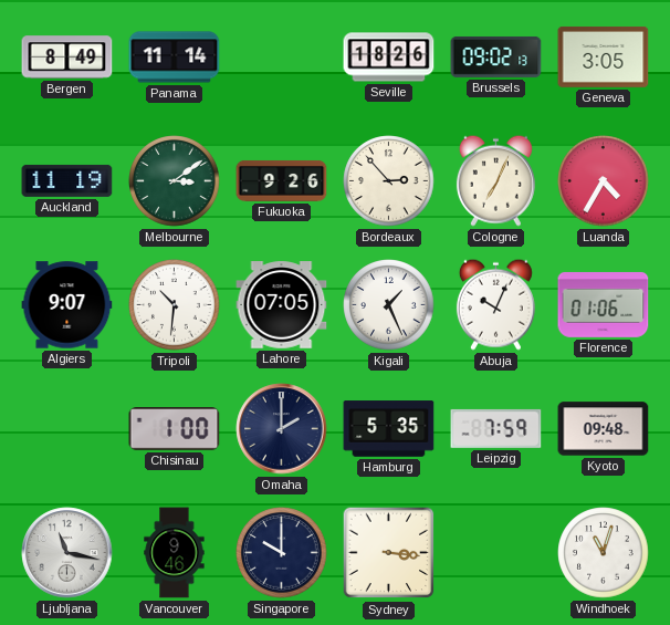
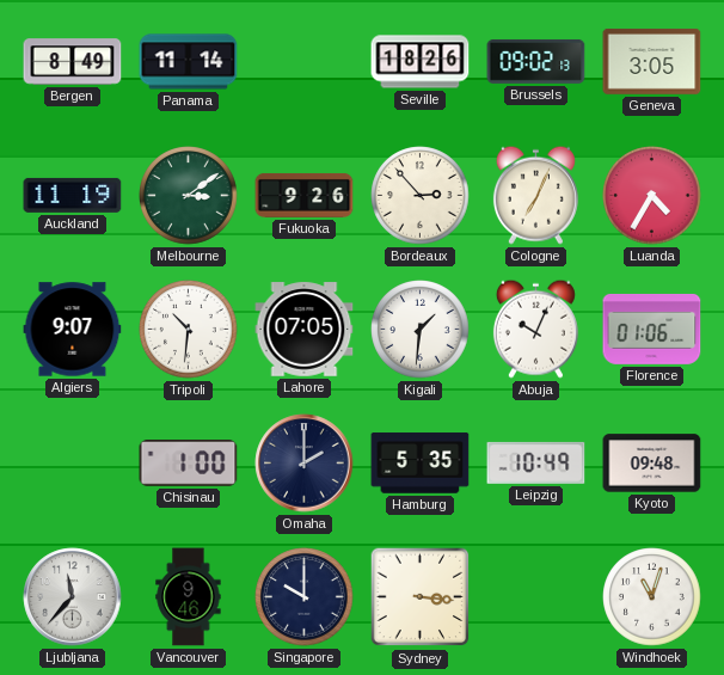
Kigali: 1:26 -> 1:31 (421, 330)
Leipzig: 7:59 -> 10:49 (536, 462)
Ljubljana: 11:17 -> 11:37 (73, 597)
